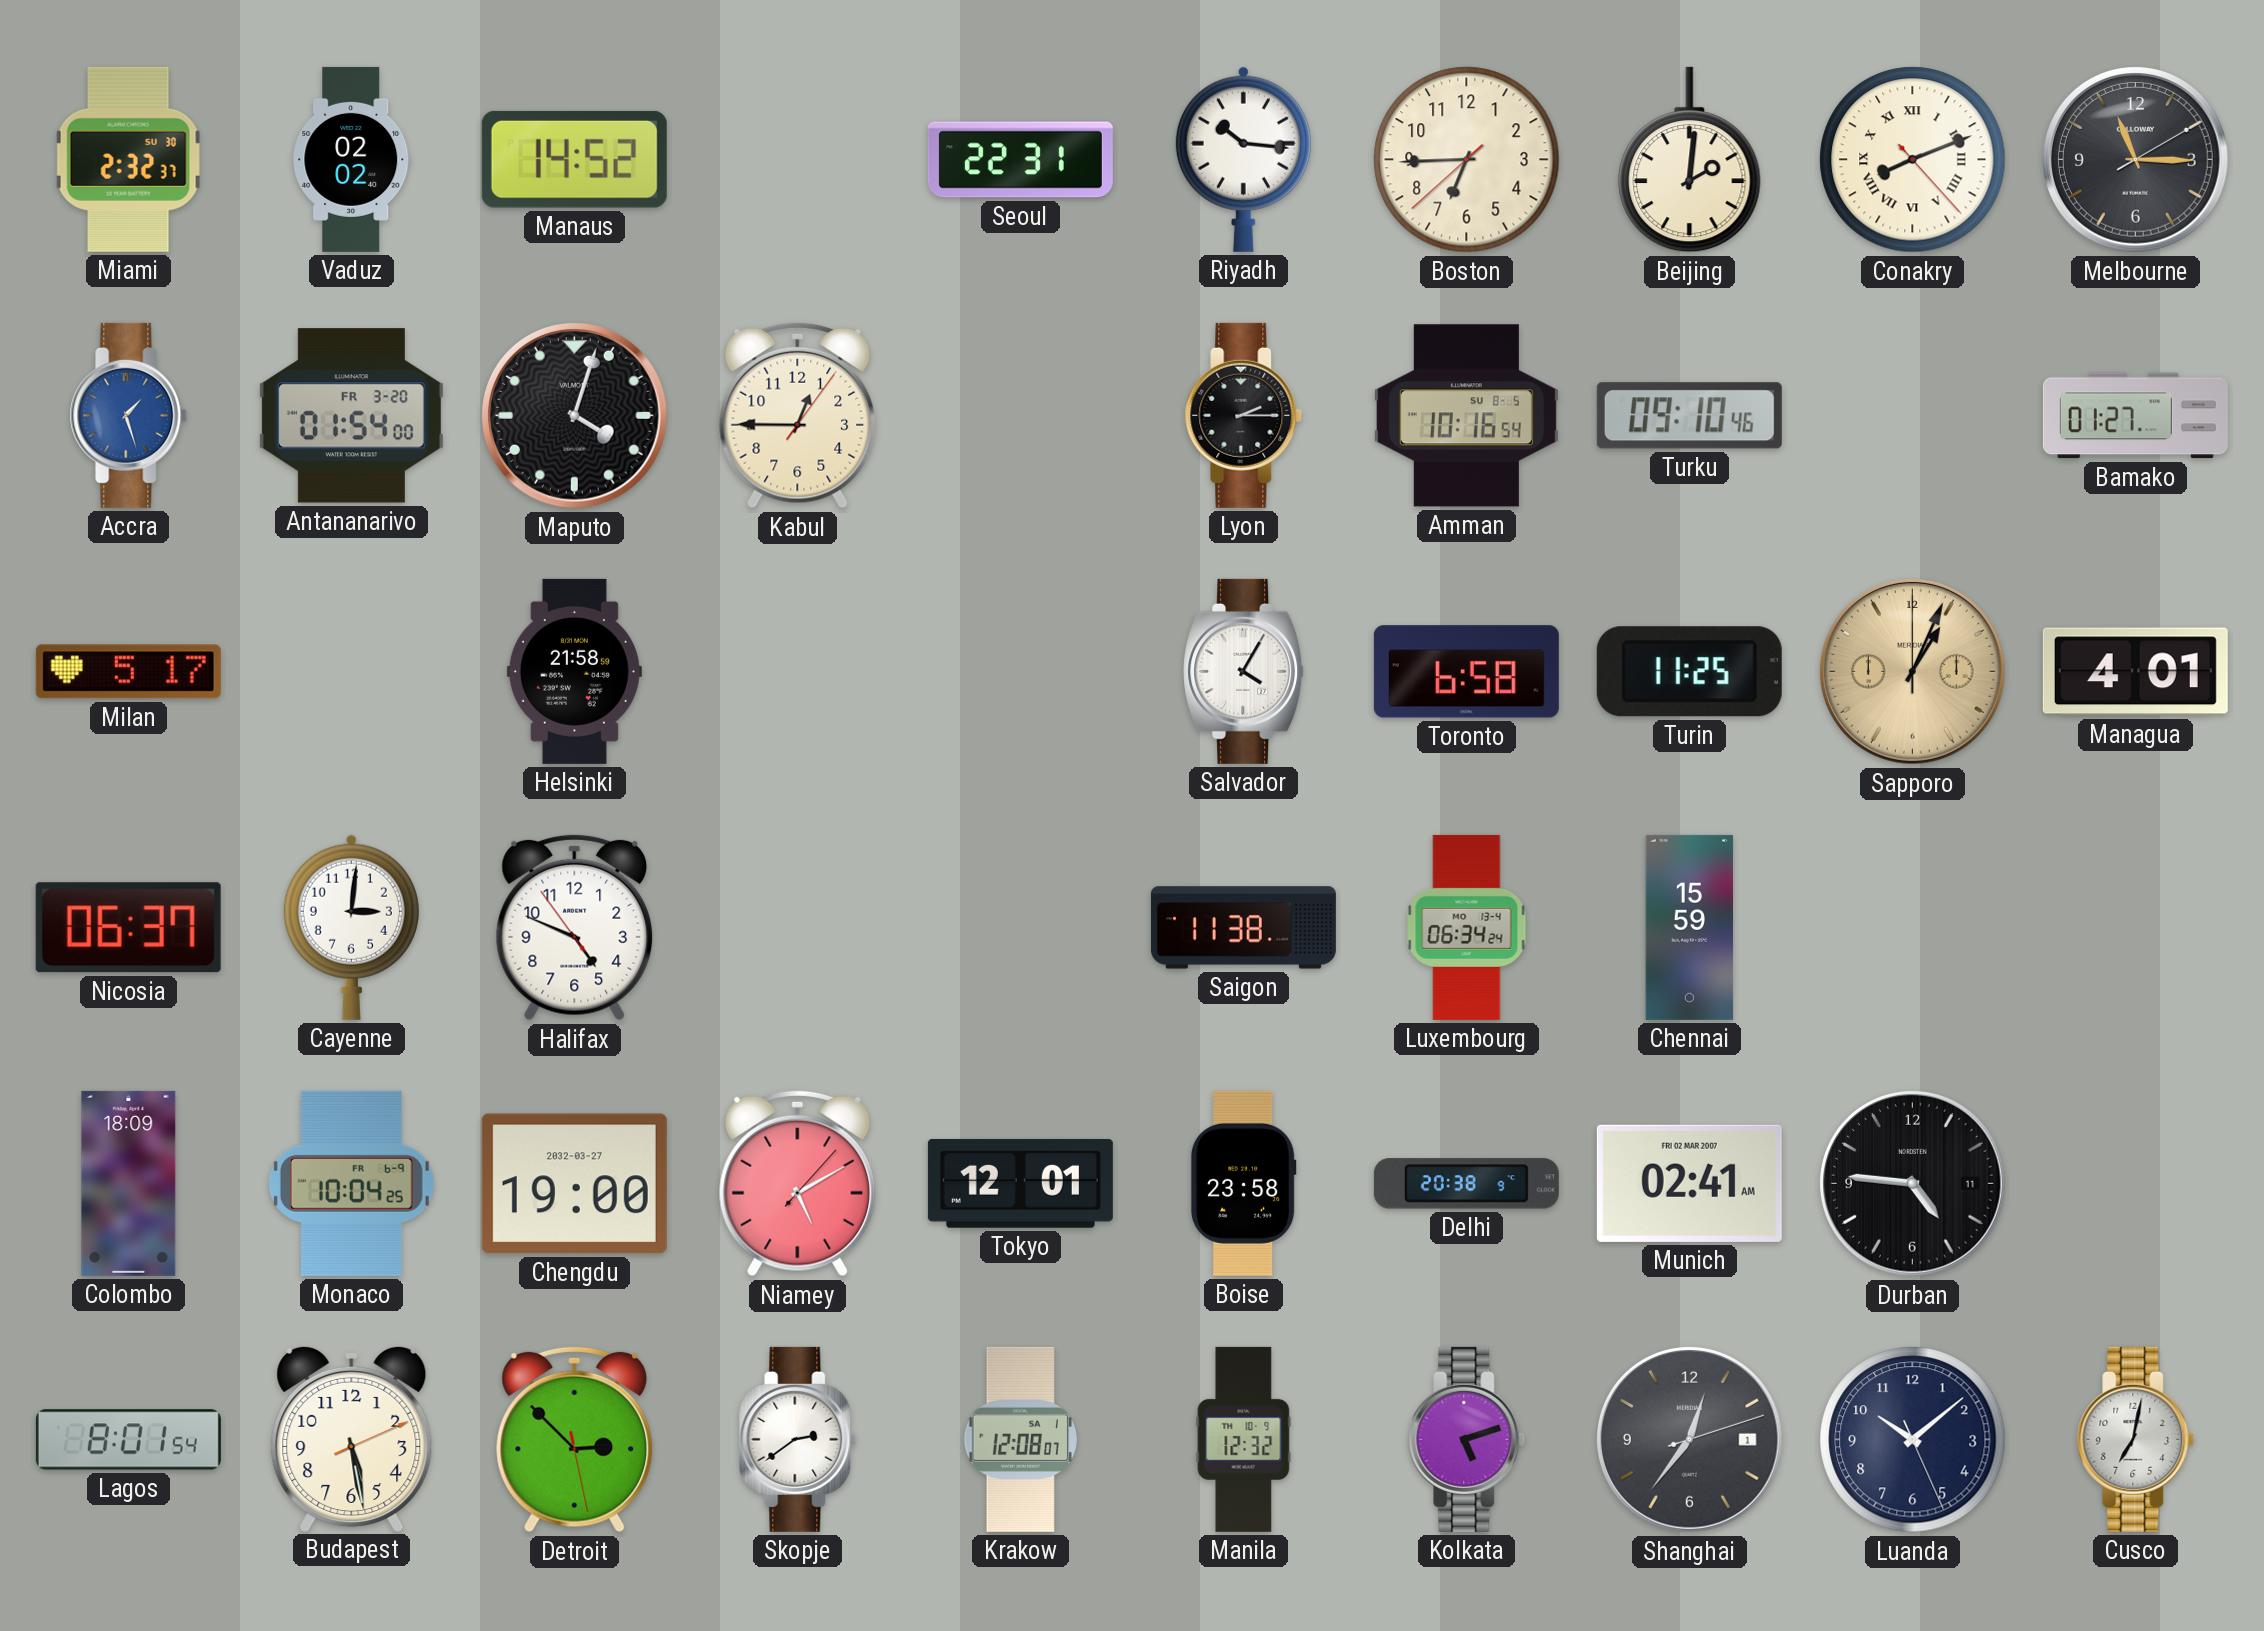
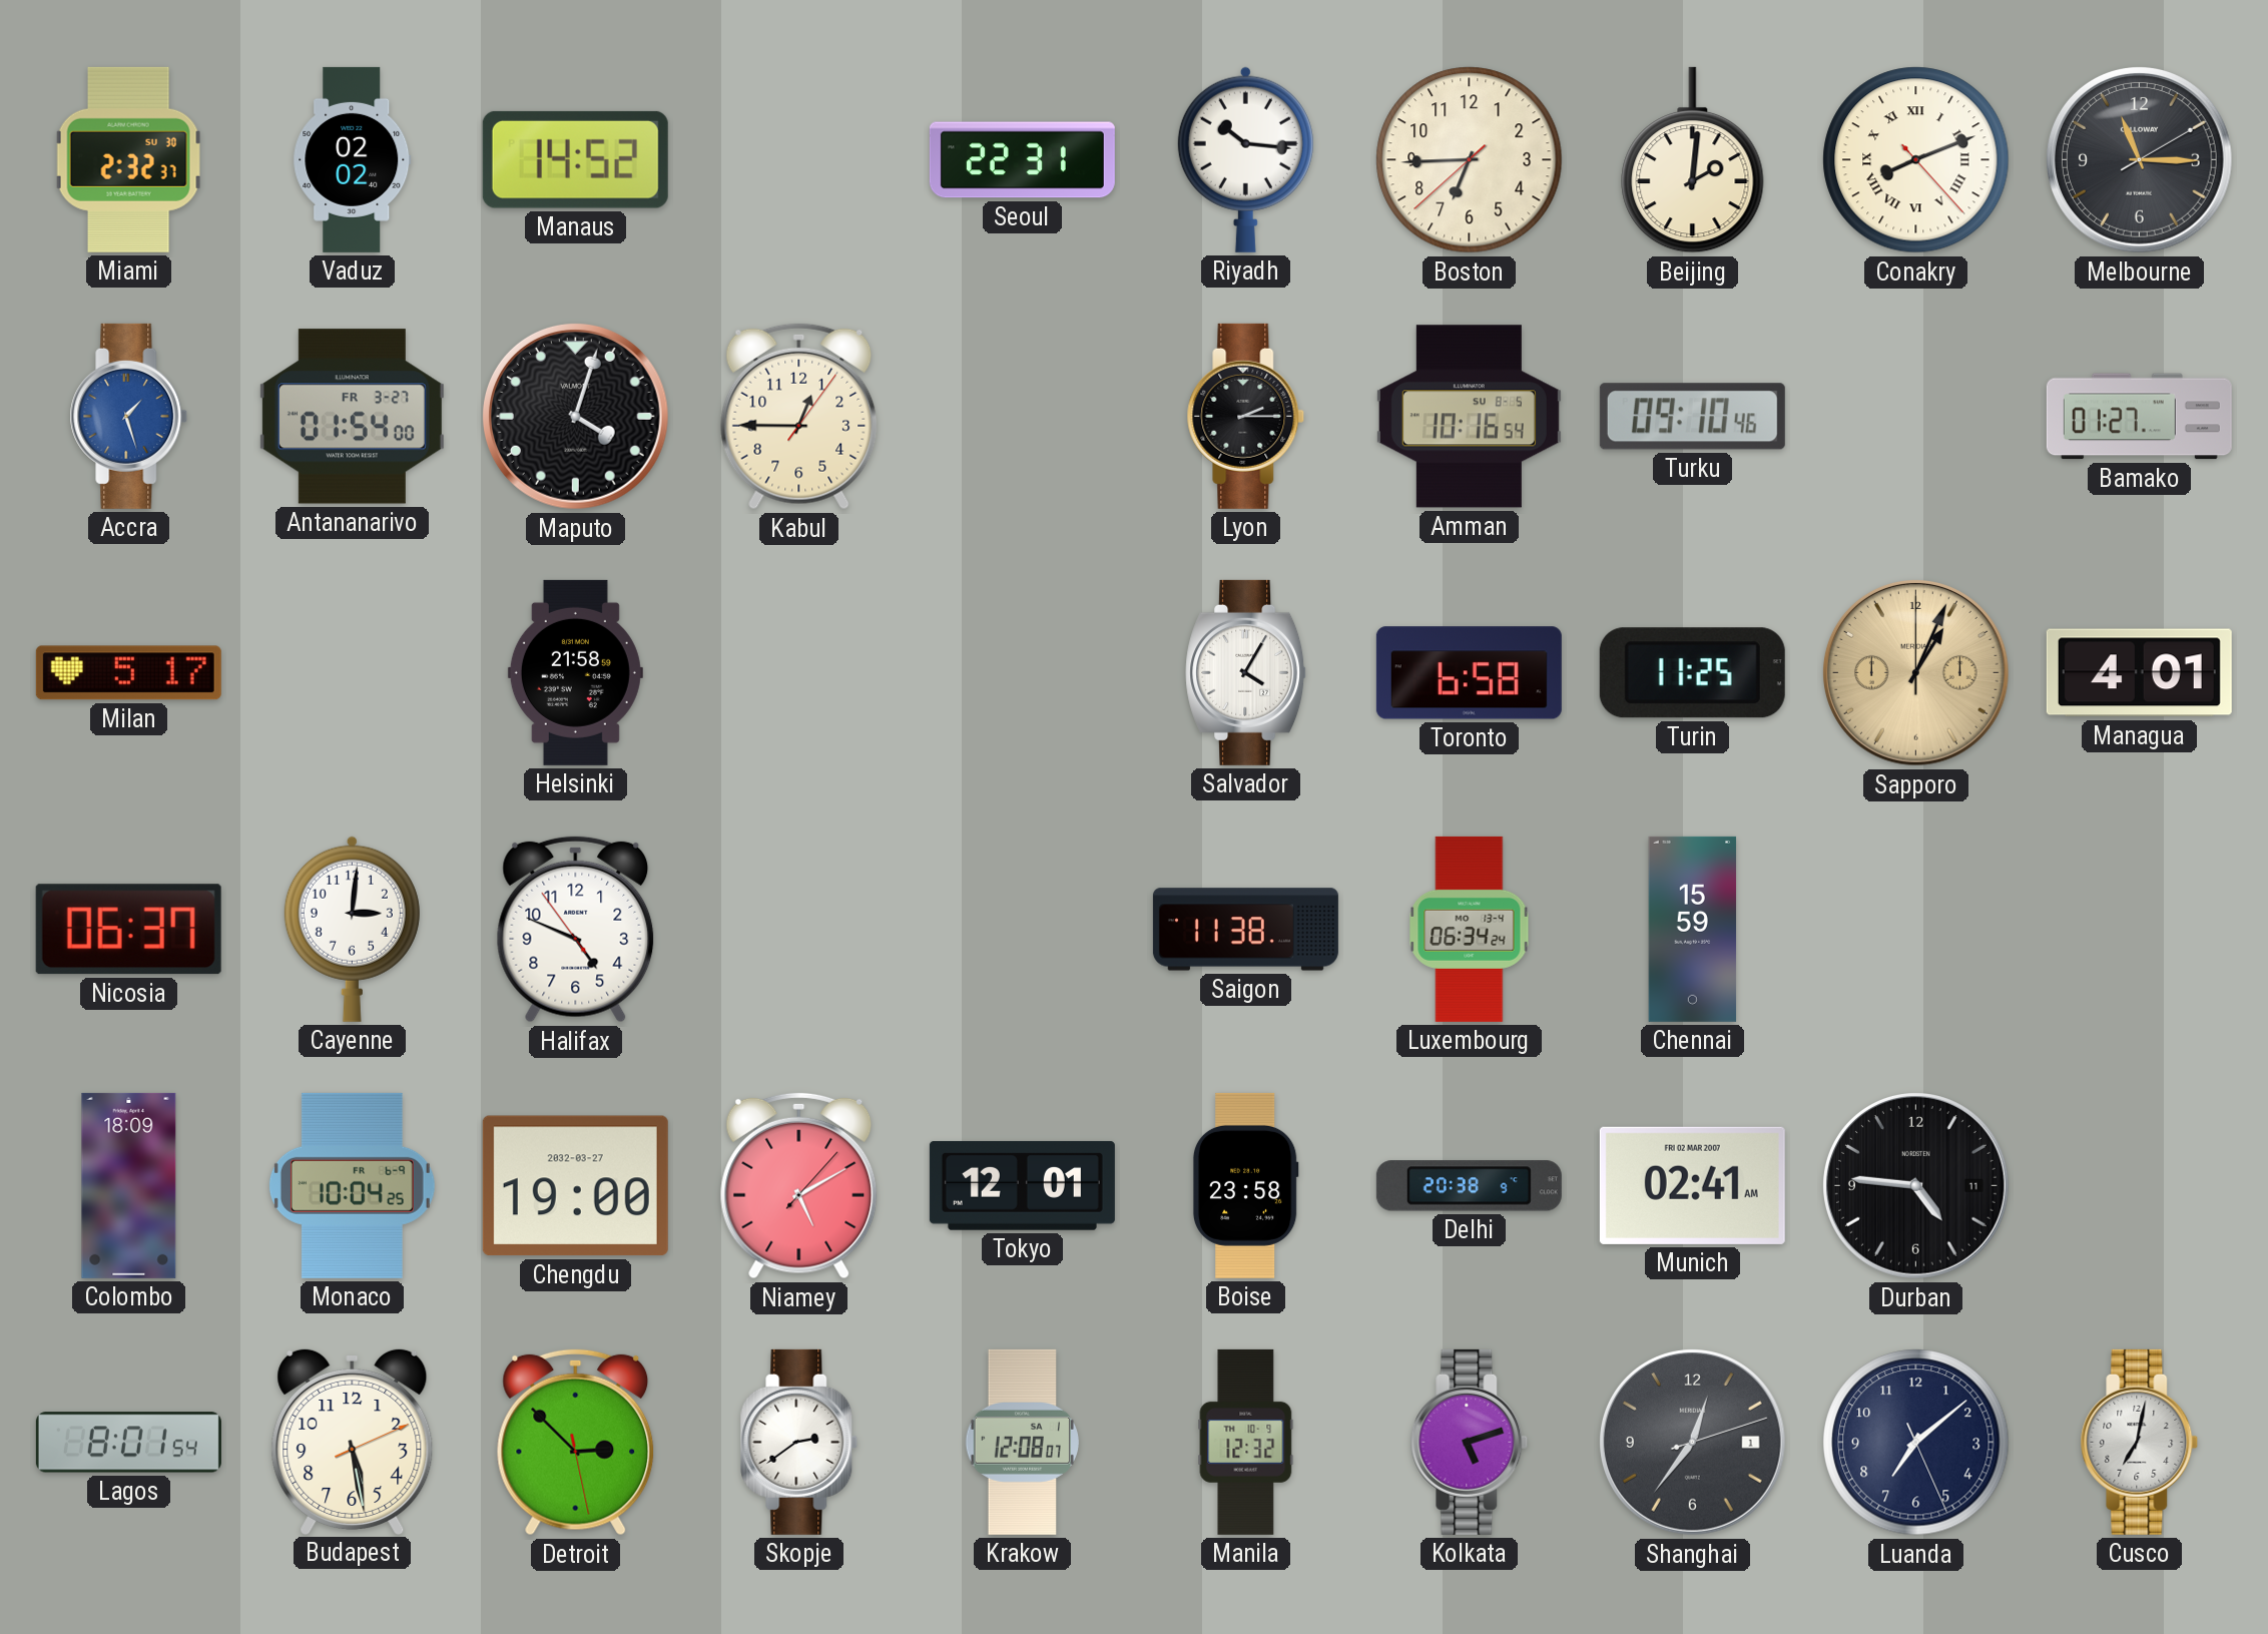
Antananarivo date: FR 3-20 -> FR 3-27 (352, 417)
Luanda: 10:08 -> 7:08 (1916, 1443)
